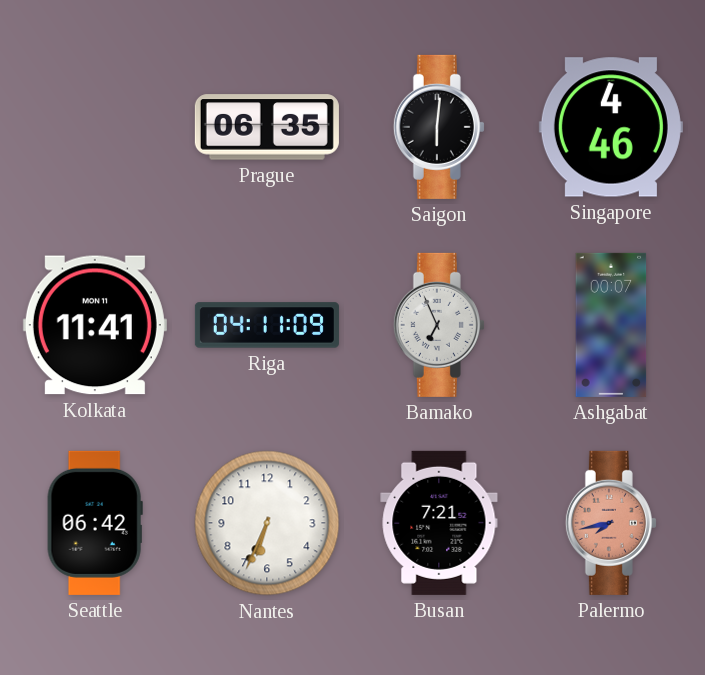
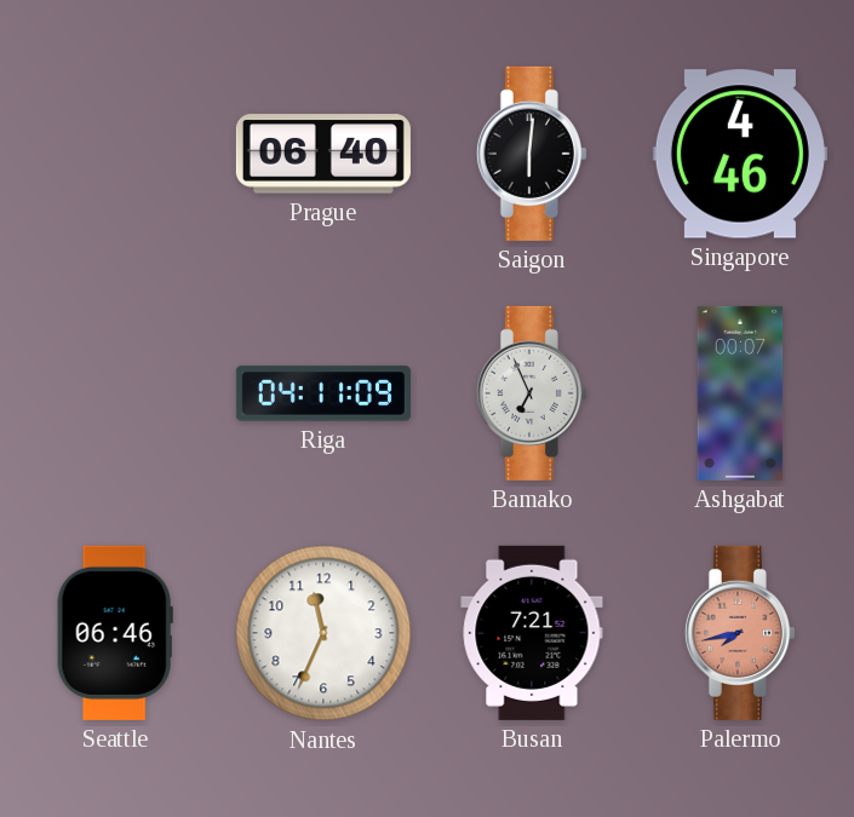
Prague: 06:35 -> 06:40 (323, 154)
Kolkata: 11:41 -> none (95, 325)
Seattle: 06:42 -> 06:46 (115, 633)
Nantes: 6:34 -> 11:34 (323, 633)
